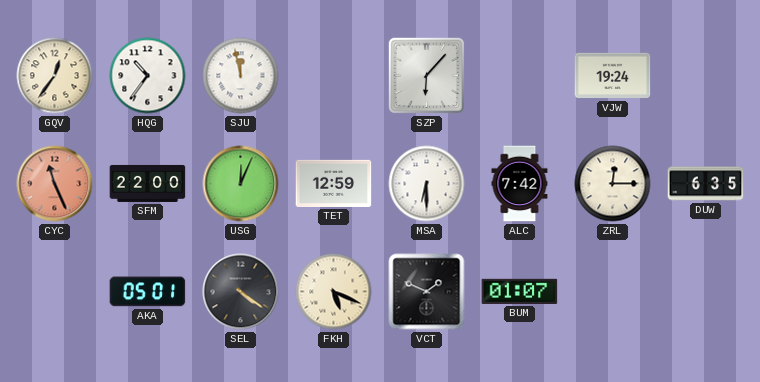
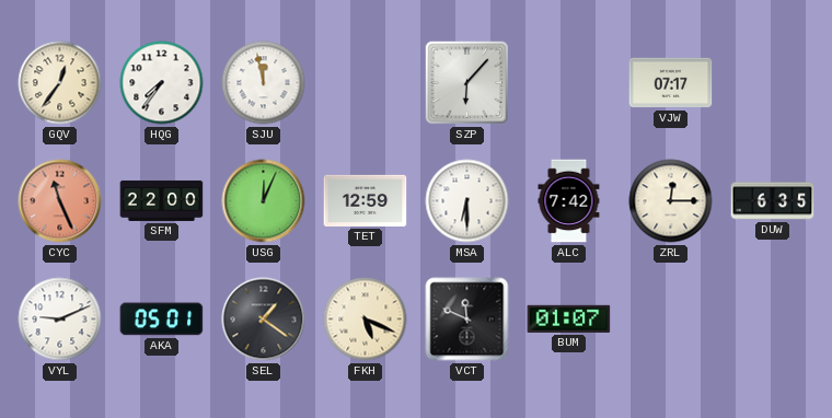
HQG: 10:36 -> 7:36 (162, 83)
VJW: 19:24 -> 07:17 (671, 83)
VYL: none -> 9:11 (60, 320)
SEL: 4:21 -> 1:21 (264, 320)
VCT: 1:49 -> 11:49 (467, 320)
